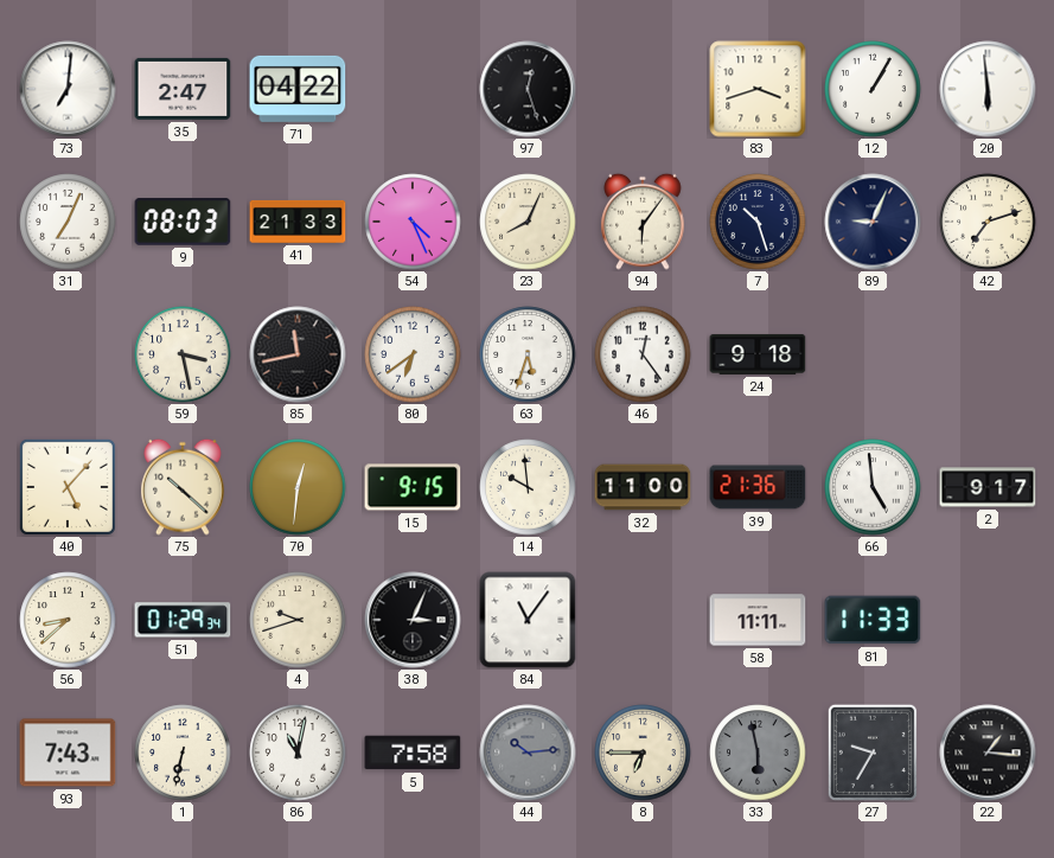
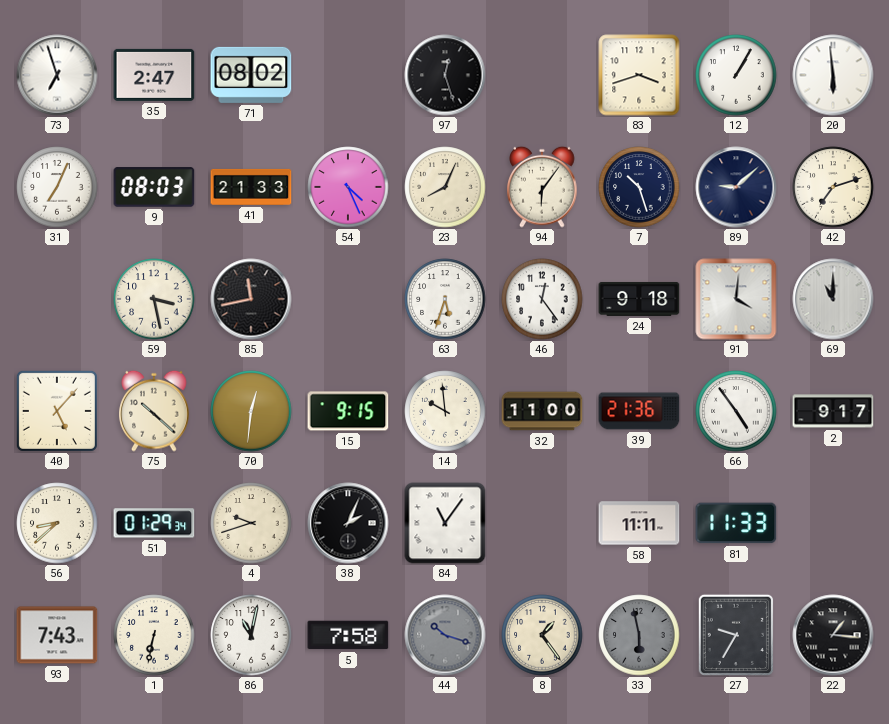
73: 7:01 -> 6:57 (57, 75)
71: 04:22 -> 08:02 (251, 75)
89: 9:04 -> 9:08 (736, 187)
80: 6:39 -> none (413, 354)
91: none -> 4:01 (736, 299)
69: none -> 11:00 (833, 299)
66: 4:59 -> 4:54 (736, 411)
38: 3:04 -> 2:04 (348, 523)
44: 10:14 -> 10:18 (445, 635)
8: 6:45 -> 1:24 (542, 635)
